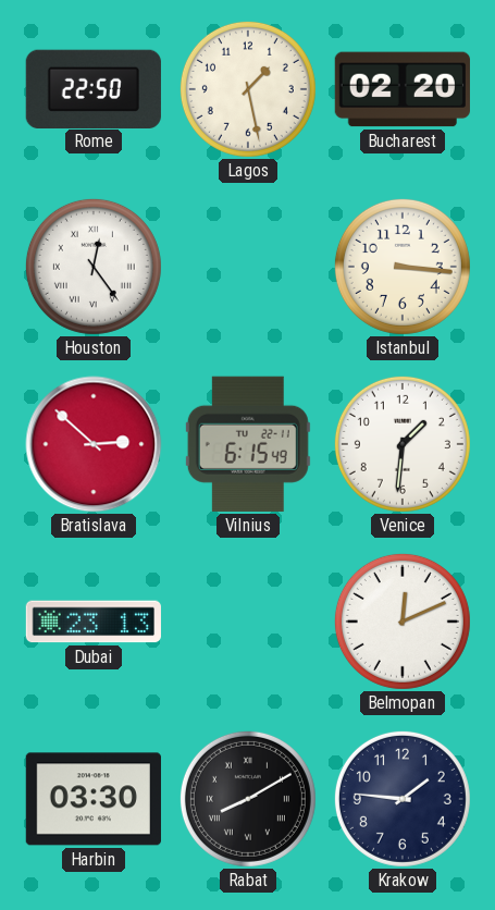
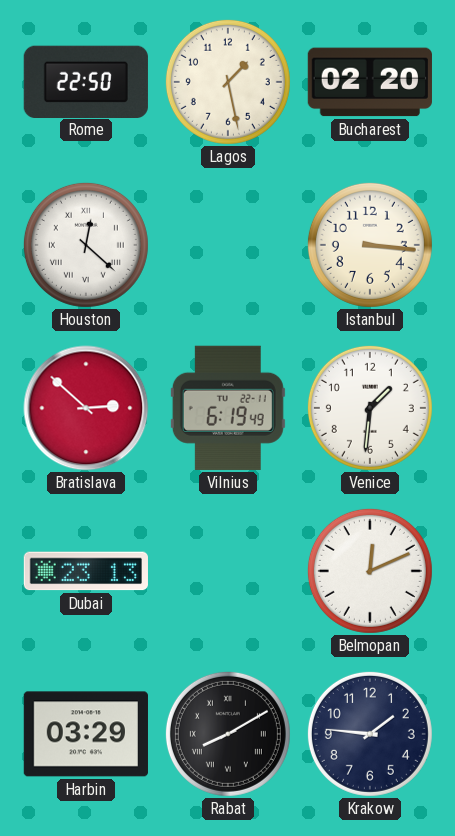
Houston: 12:24 -> 12:22 (86, 245)
Vilnius: 6:15 -> 6:19 (228, 408)
Harbin: 03:30 -> 03:29 (86, 734)
